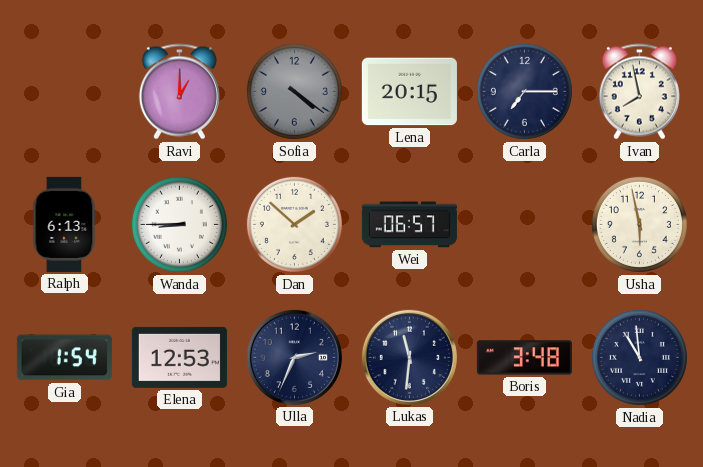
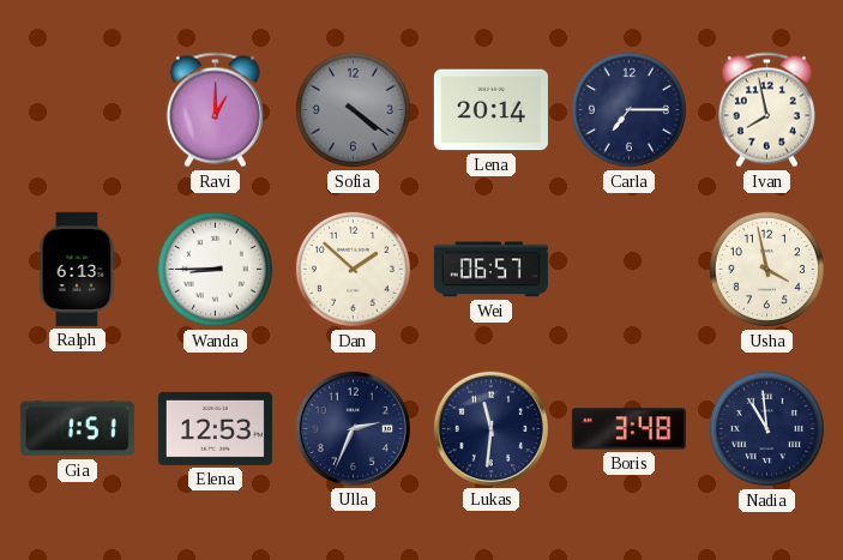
Lena: 20:15 -> 20:14 (490, 110)
Usha: 5:58 -> 3:58 (766, 269)
Gia: 1:54 -> 1:51 (77, 429)
